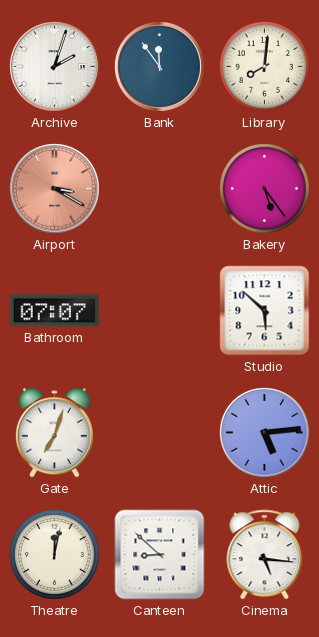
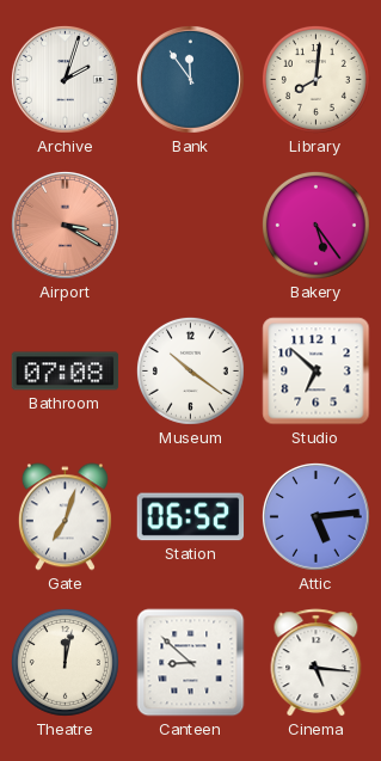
Bathroom: 07:07 -> 07:08 (66, 372)
Museum: none -> 10:21 (190, 370)
Studio: 5:52 -> 6:52 (317, 372)
Station: none -> 06:52 (191, 517)
